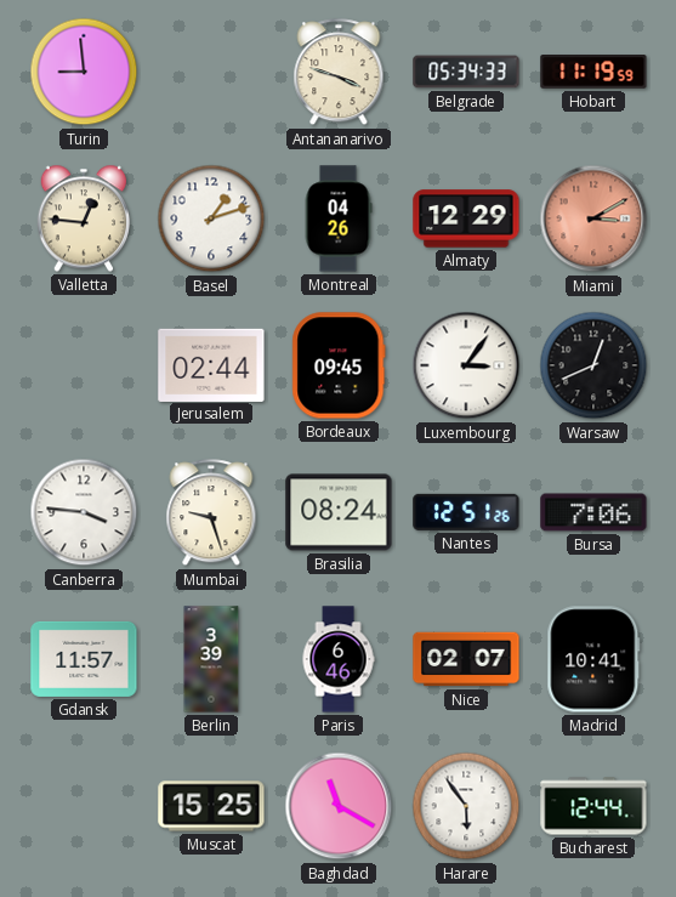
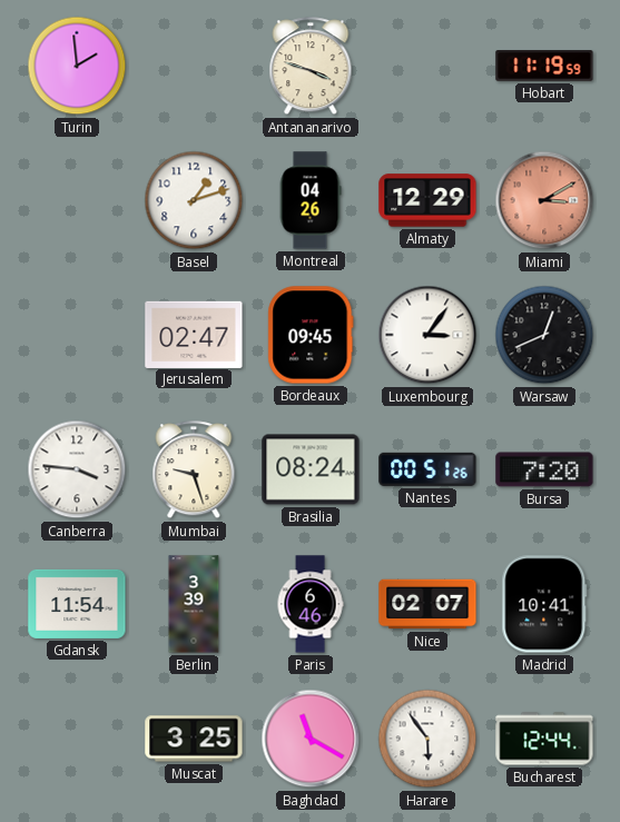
Turin: 8:59 -> 1:59 (77, 66)
Belgrade: 05:34 -> none (466, 72)
Valletta: 12:46 -> none (83, 218)
Jerusalem: 02:44 -> 02:47 (194, 334)
Nantes: 12:51 -> 00:51 (427, 469)
Bursa: 7:06 -> 7:20 (544, 469)
Gdansk: 11:57 -> 11:54 (77, 604)
Muscat: 15:25 -> 3:25 (194, 739)
